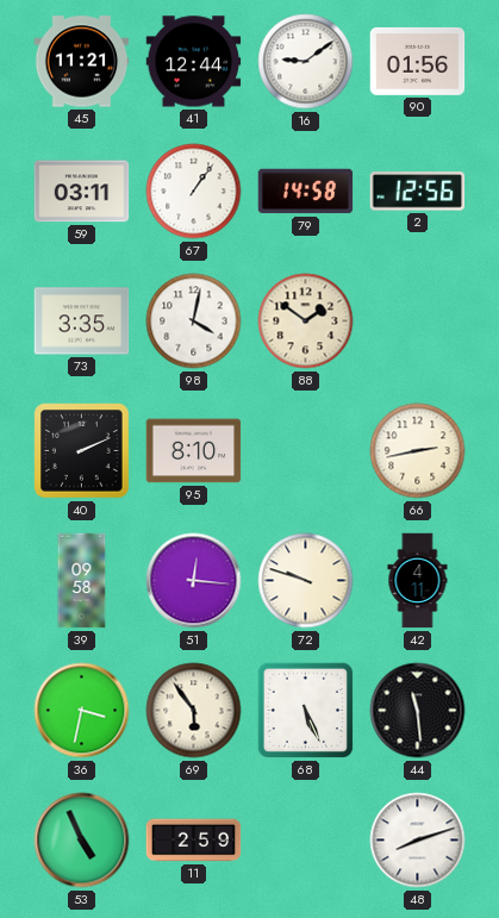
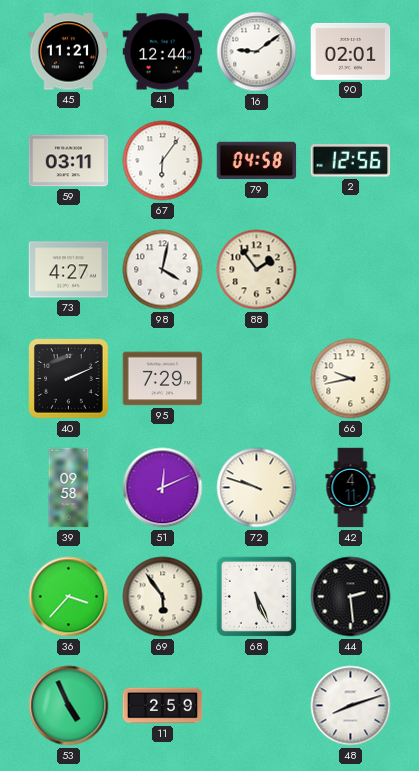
90: 01:56 -> 02:01 (351, 51)
67: 1:06 -> 6:06 (163, 161)
79: 14:58 -> 04:58 (257, 161)
73: 3:35 -> 4:27 (69, 270)
88: 1:51 -> 1:54 (257, 270)
95: 8:10 -> 7:29 (163, 379)
66: 2:43 -> 9:43 (351, 379)
51: 12:16 -> 12:11 (163, 488)
36: 3:32 -> 3:37 (69, 597)
44: 11:29 -> 2:29 (351, 597)
